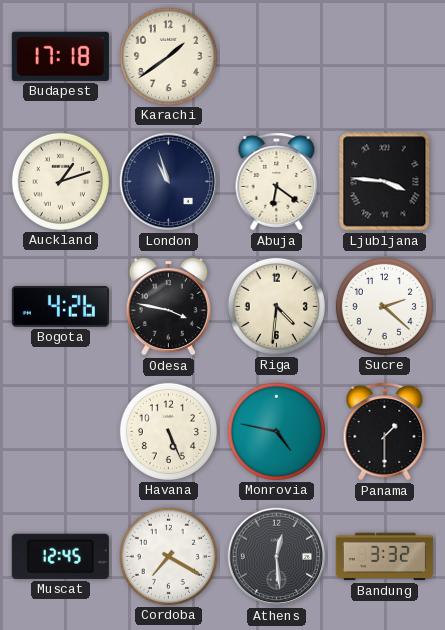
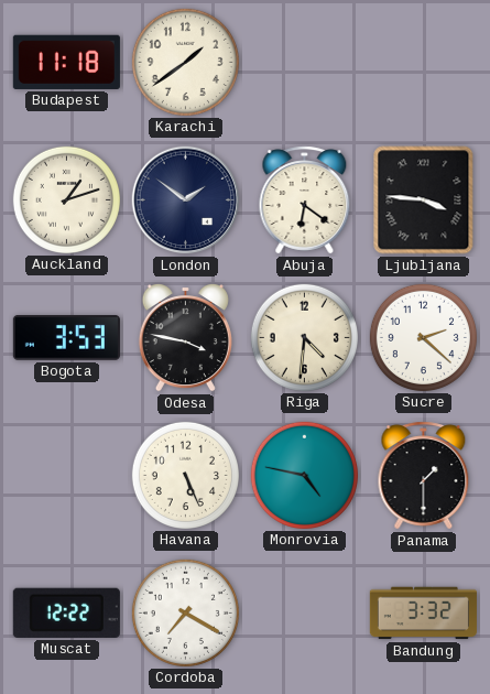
Budapest: 17:18 -> 11:18 (66, 62)
London: 10:57 -> 1:51 (186, 200)
Bogota: 4:26 -> 3:53 (66, 338)
Muscat: 12:45 -> 12:22 (66, 612)
Athens: 12:29 -> none (277, 557)
